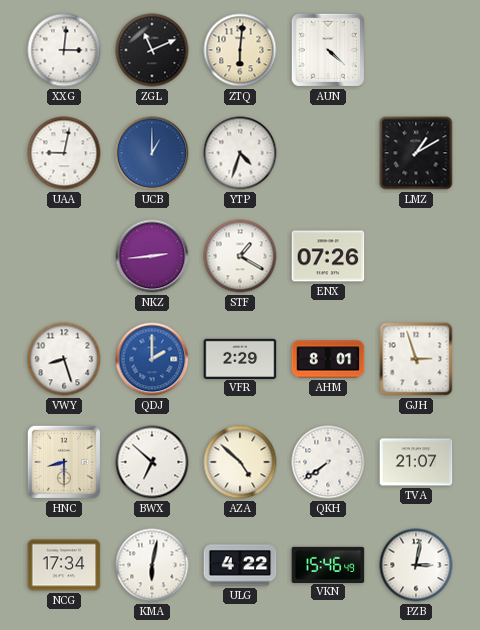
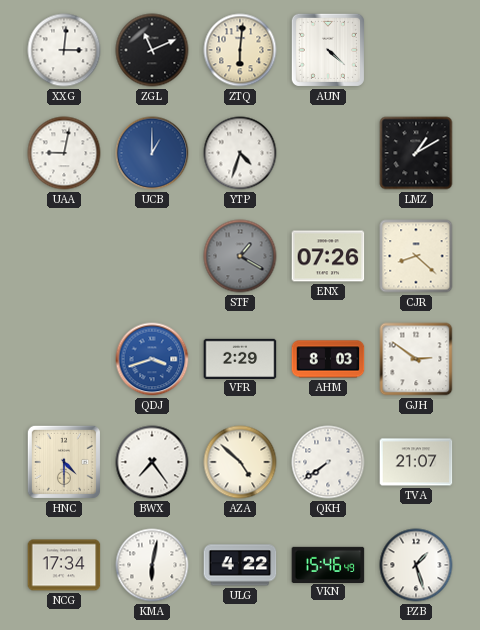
NKZ: 2:44 -> none (152, 256)
STF dial: white -> grey (240, 256)
CJR: none -> 8:22 (416, 256)
VWY: 8:27 -> none (64, 359)
QDJ: 2:00 -> 3:42 (152, 359)
AHM: 8:01 -> 8:03 (328, 359)
GJH: 2:57 -> 2:51 (416, 359)
HNC: 8:30 -> 4:30 (64, 462)
BWX: 6:52 -> 7:24 (152, 462)
PZB: 3:02 -> 1:27 (416, 565)
